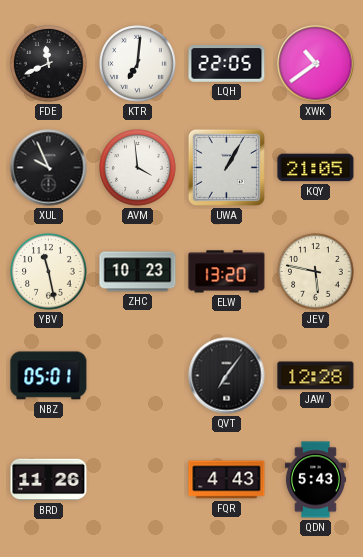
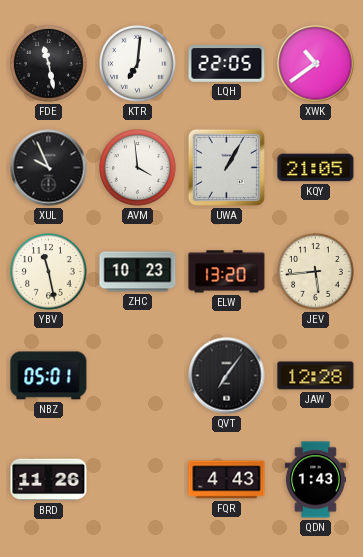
FDE: 11:41 -> 11:28 (49, 64)
JEV: 5:47 -> 5:44 (316, 272)
QDN: 5:43 -> 1:43 (315, 480)
